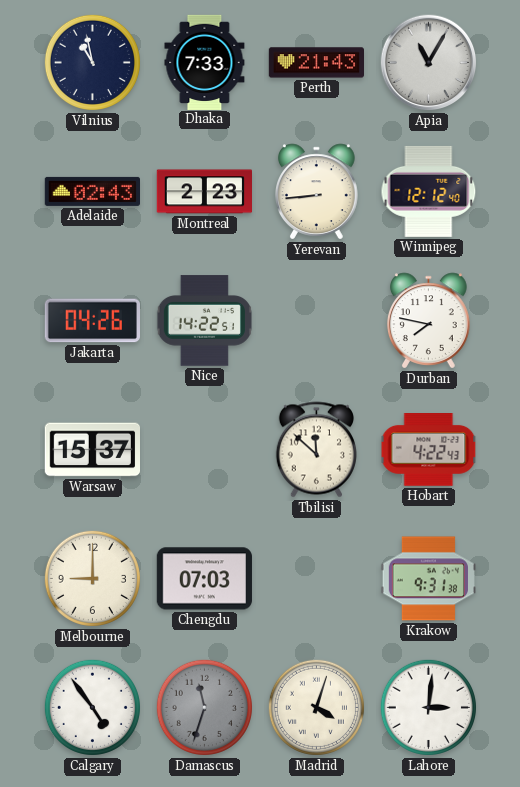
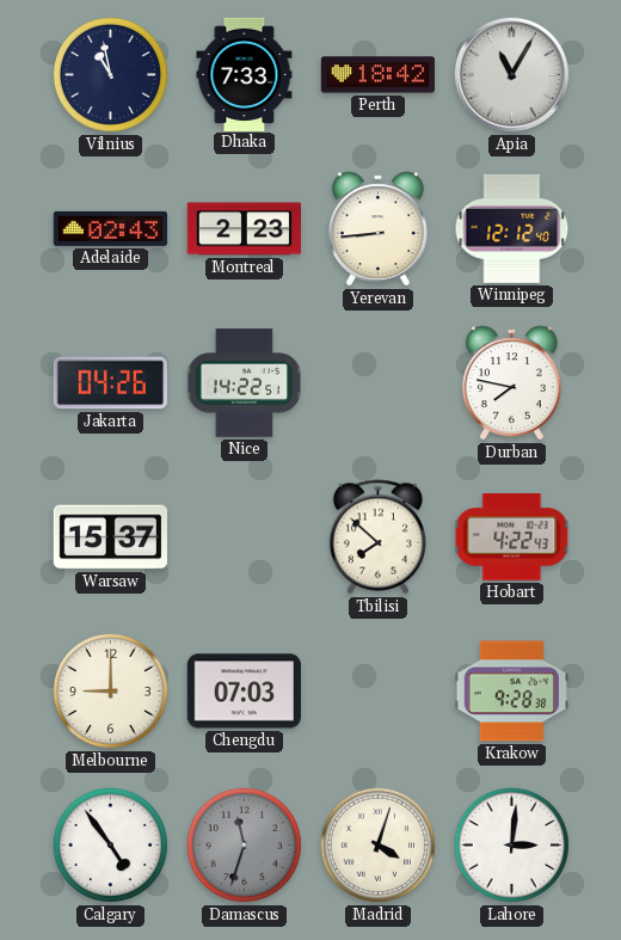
Perth: 21:43 -> 18:42 (377, 75)
Tbilisi: 11:52 -> 7:52 (377, 537)
Krakow: 9:31 -> 9:28 (511, 692)
